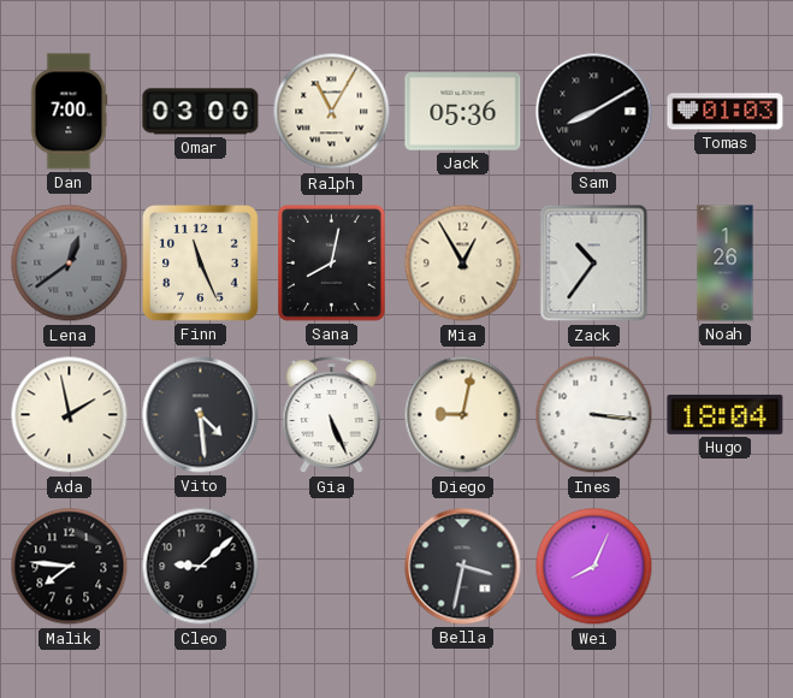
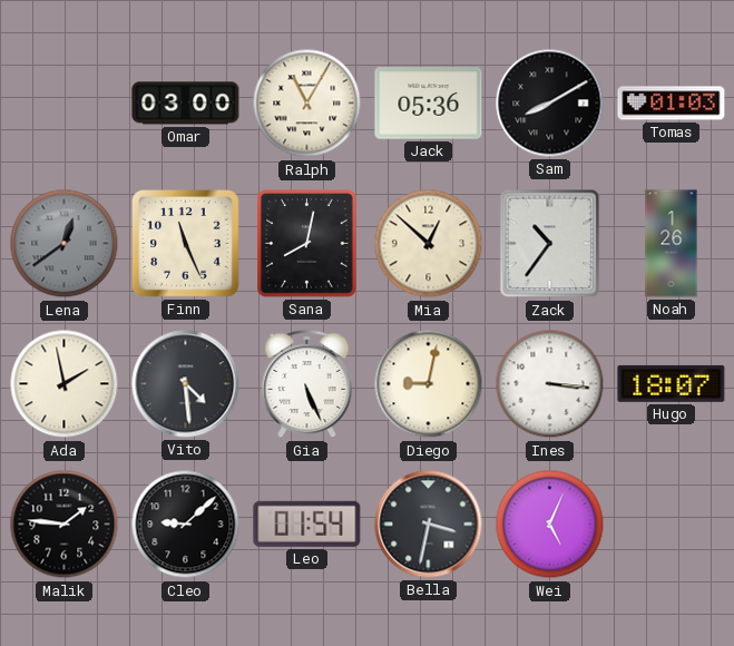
Dan: 7:00 -> none (70, 112)
Mia: 12:55 -> 12:52 (429, 244)
Hugo: 18:04 -> 18:07 (672, 383)
Malik: 7:46 -> 1:46 (65, 525)
Leo: none -> 01:54 (307, 523)
Wei: 8:04 -> 5:04 (550, 525)
